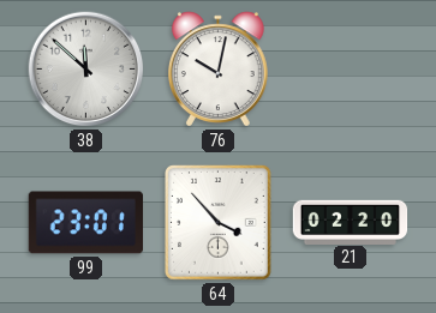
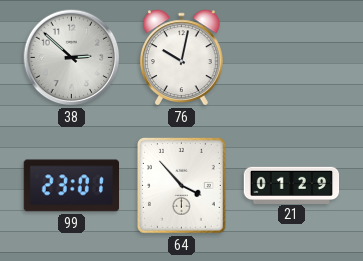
38: 11:52 -> 2:52 (72, 58)
21: 02:20 -> 01:29 (292, 185)
